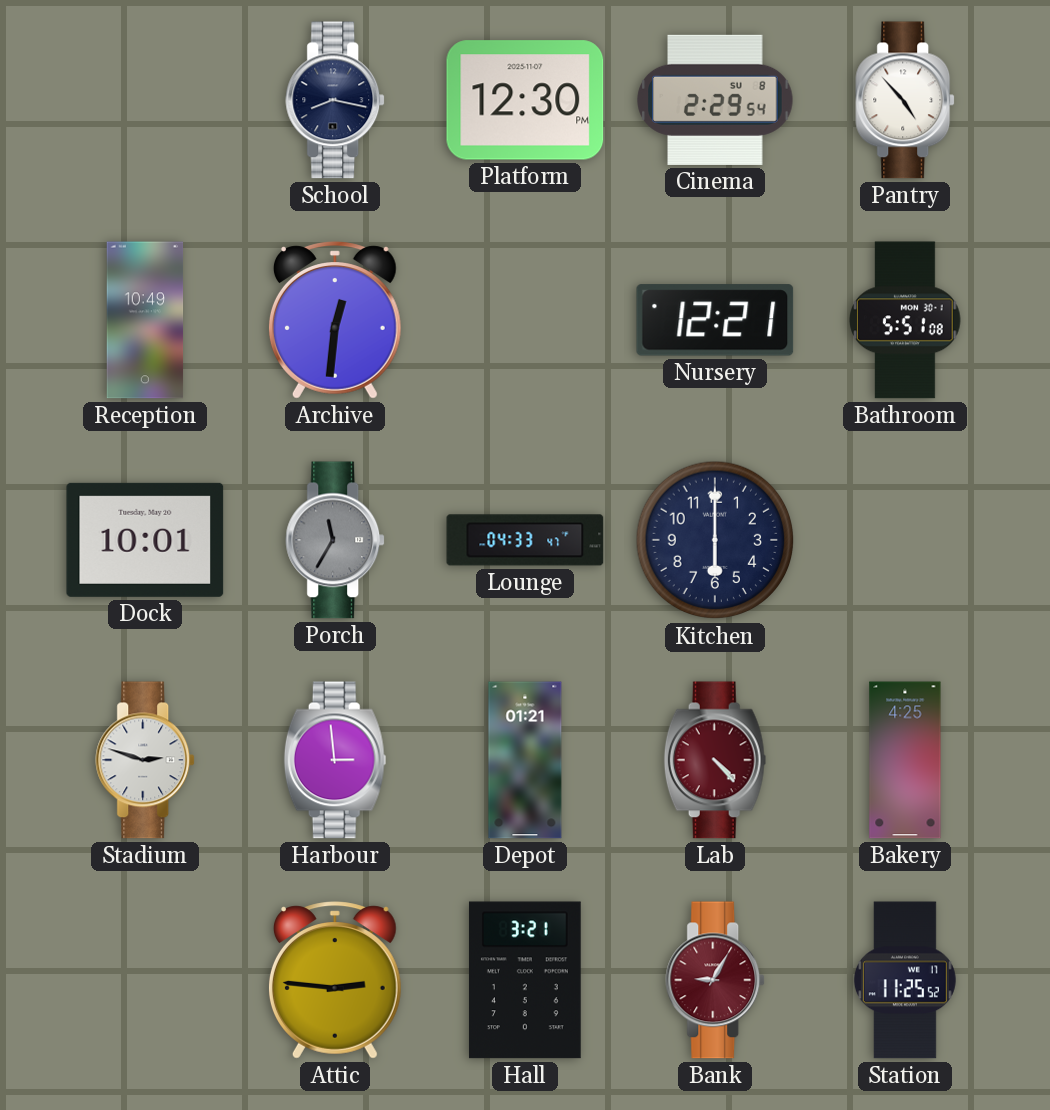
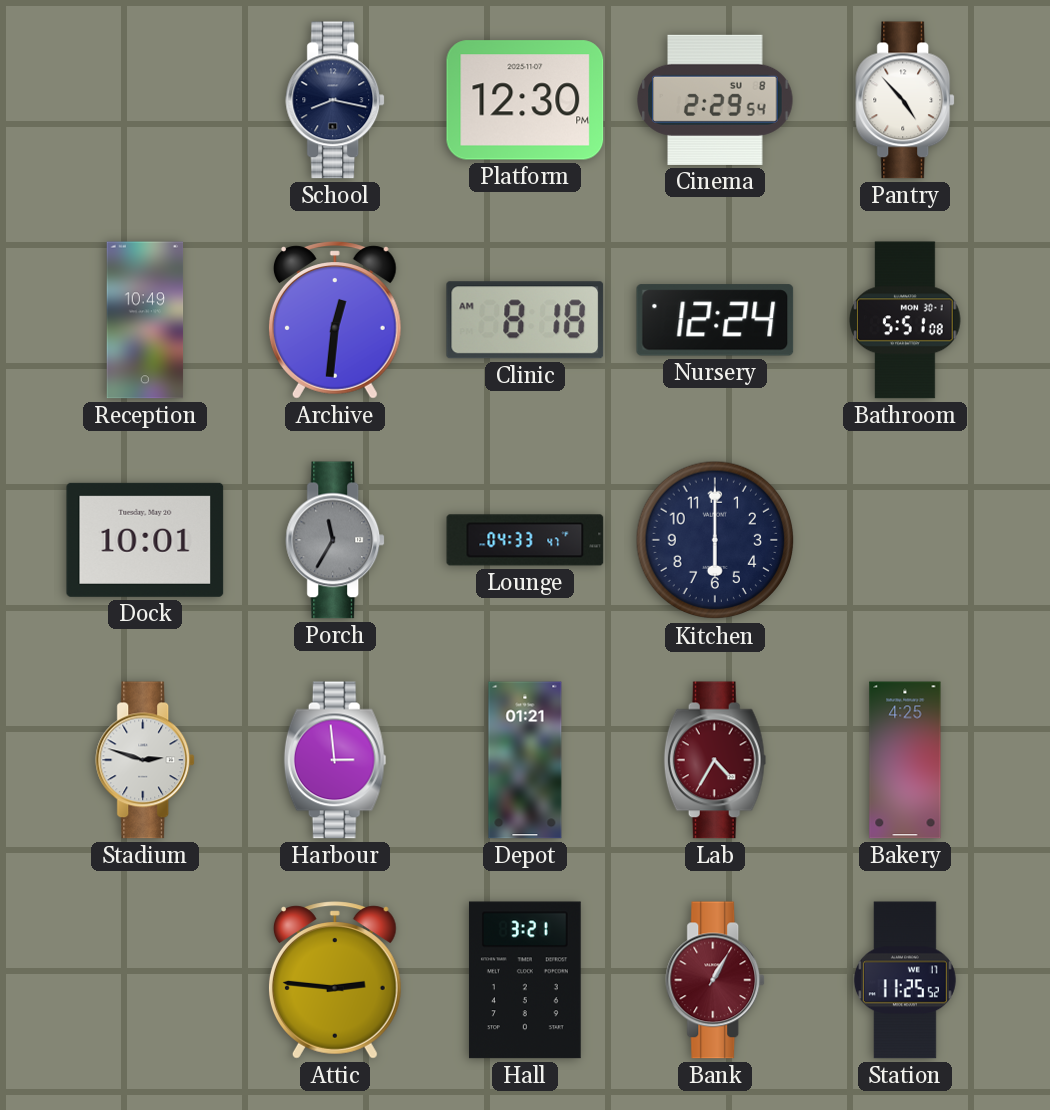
Clinic: none -> 8:18 (525, 320)
Nursery: 12:21 -> 12:24 (715, 320)
Lab: 4:23 -> 4:35 (715, 760)
Bank: 9:05 -> 1:05 (716, 980)
